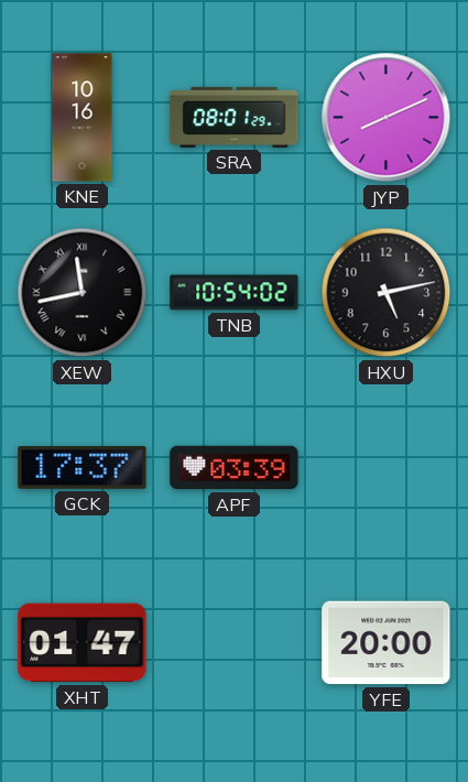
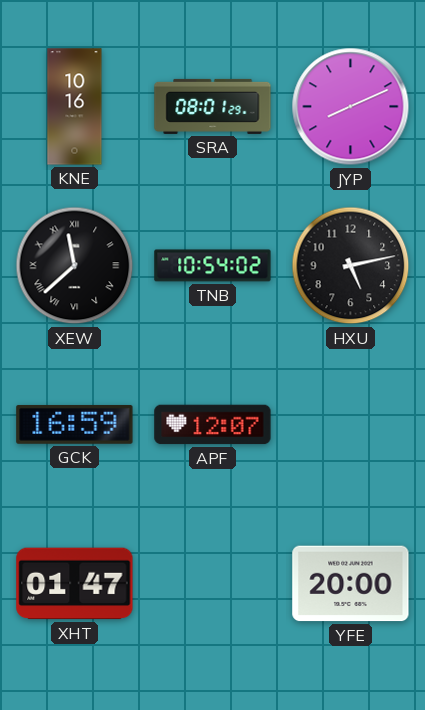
XEW: 11:43 -> 11:38 (75, 266)
GCK: 17:37 -> 16:59 (75, 424)
APF: 03:39 -> 12:07 (213, 425)
